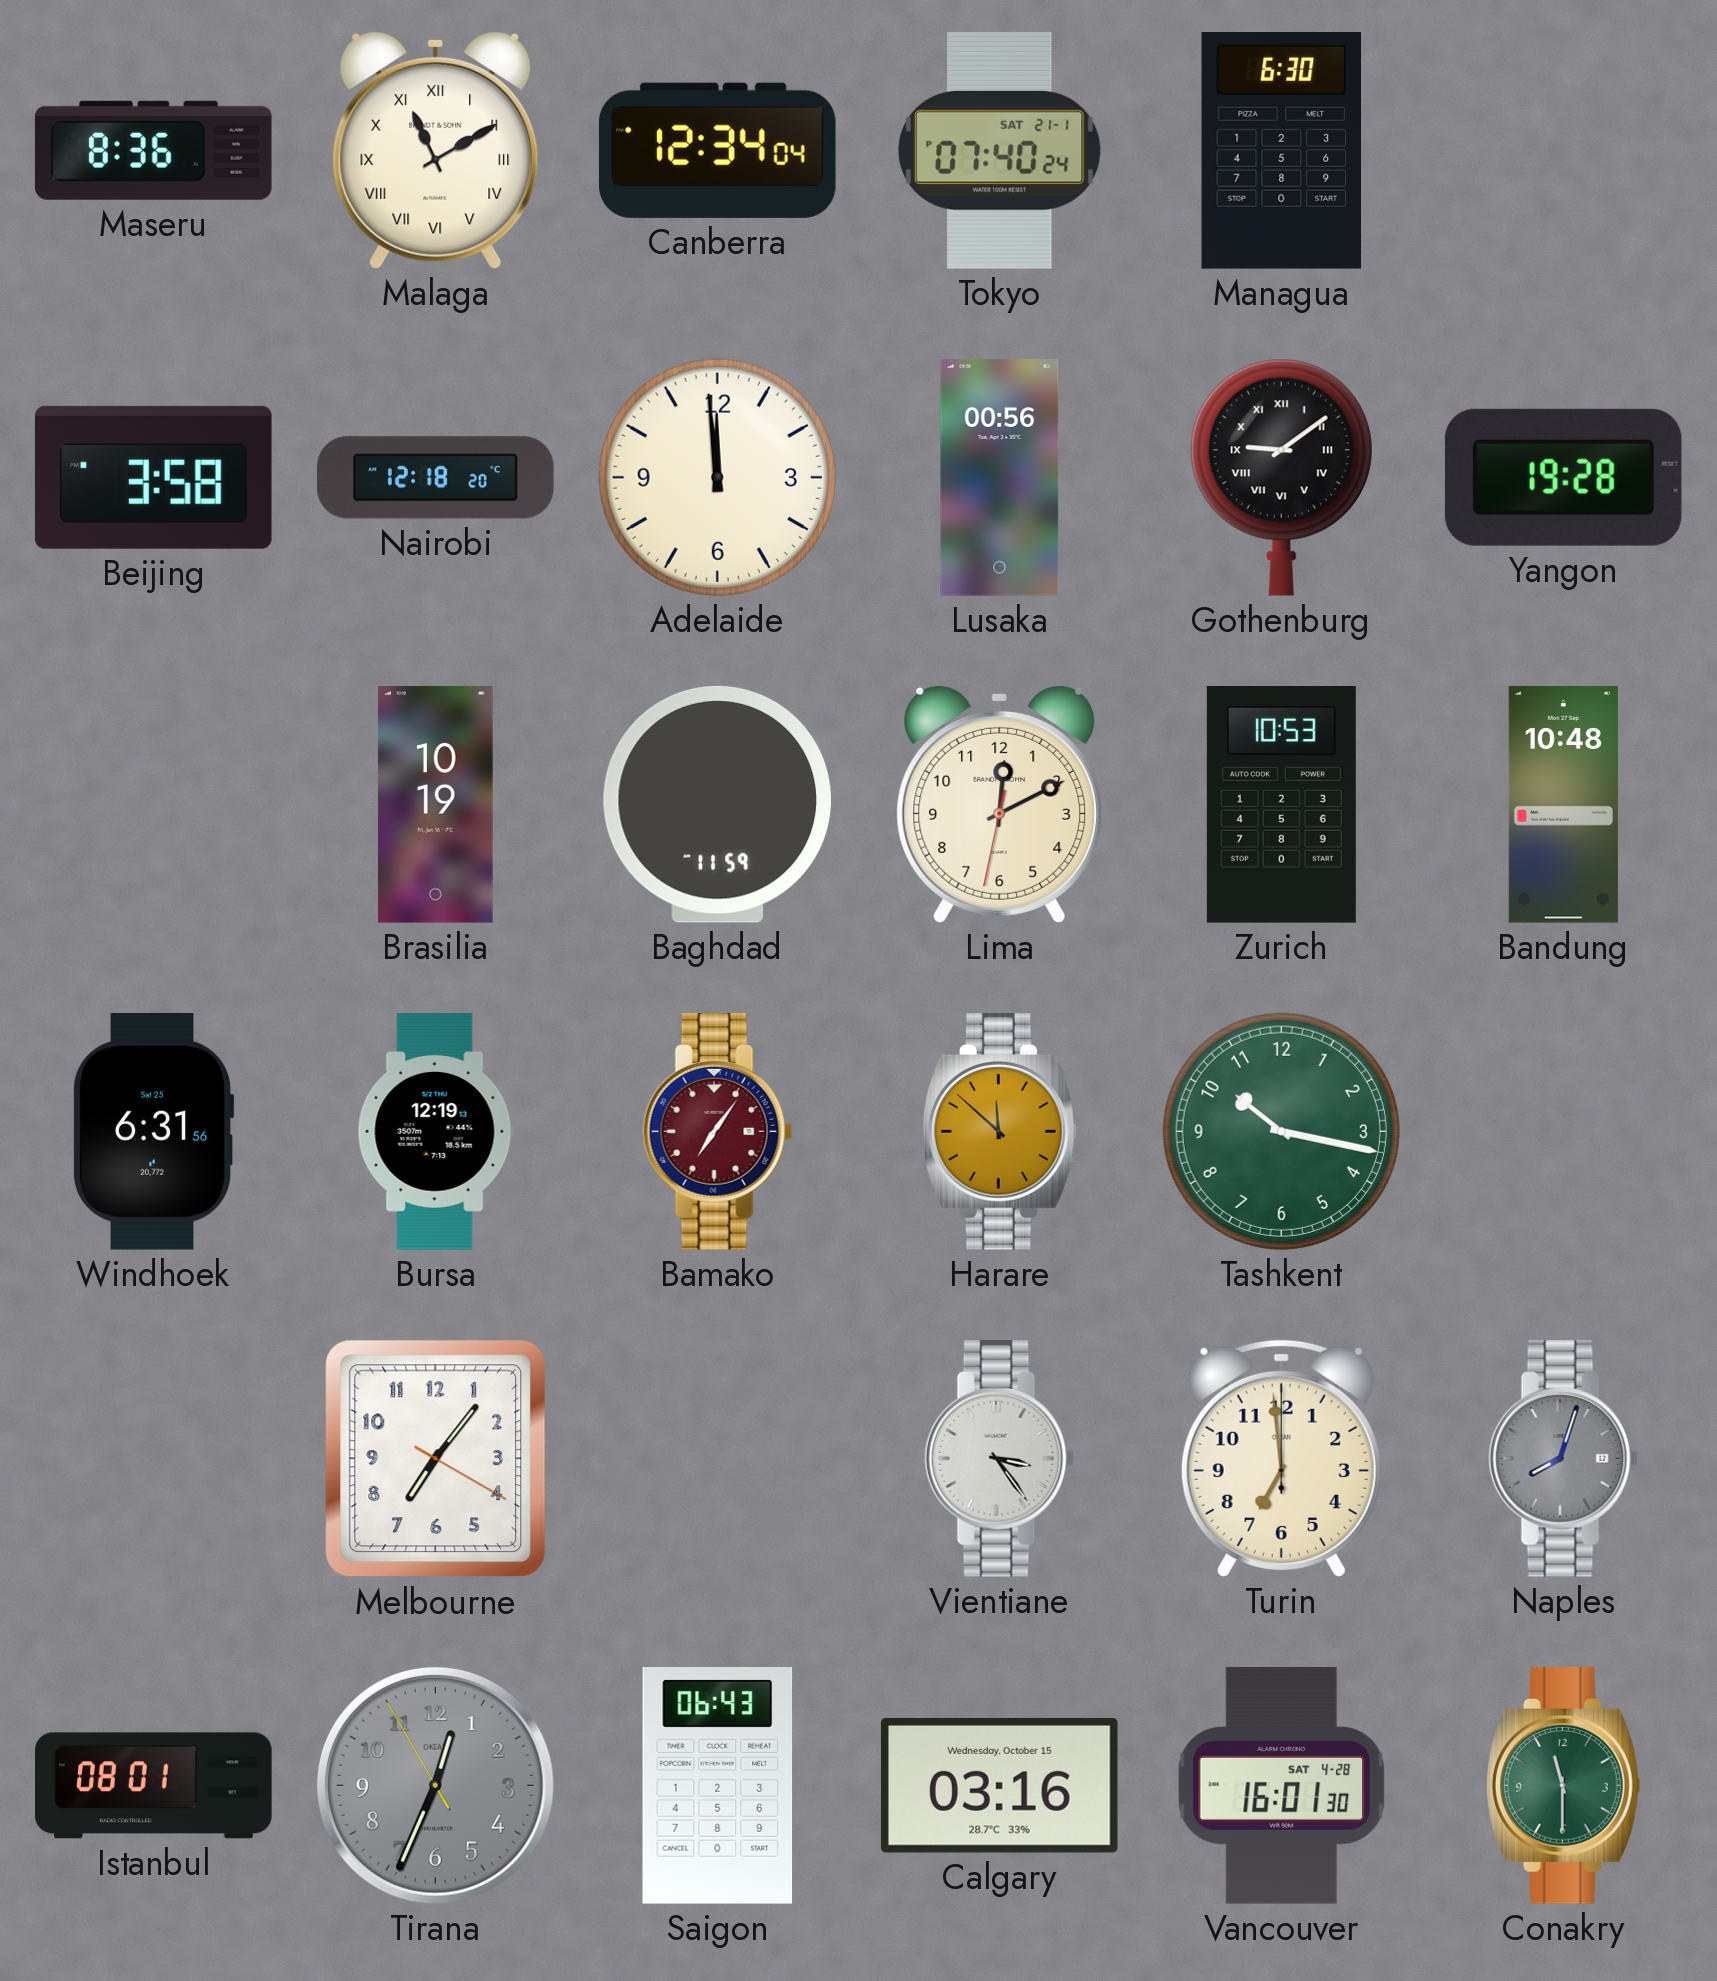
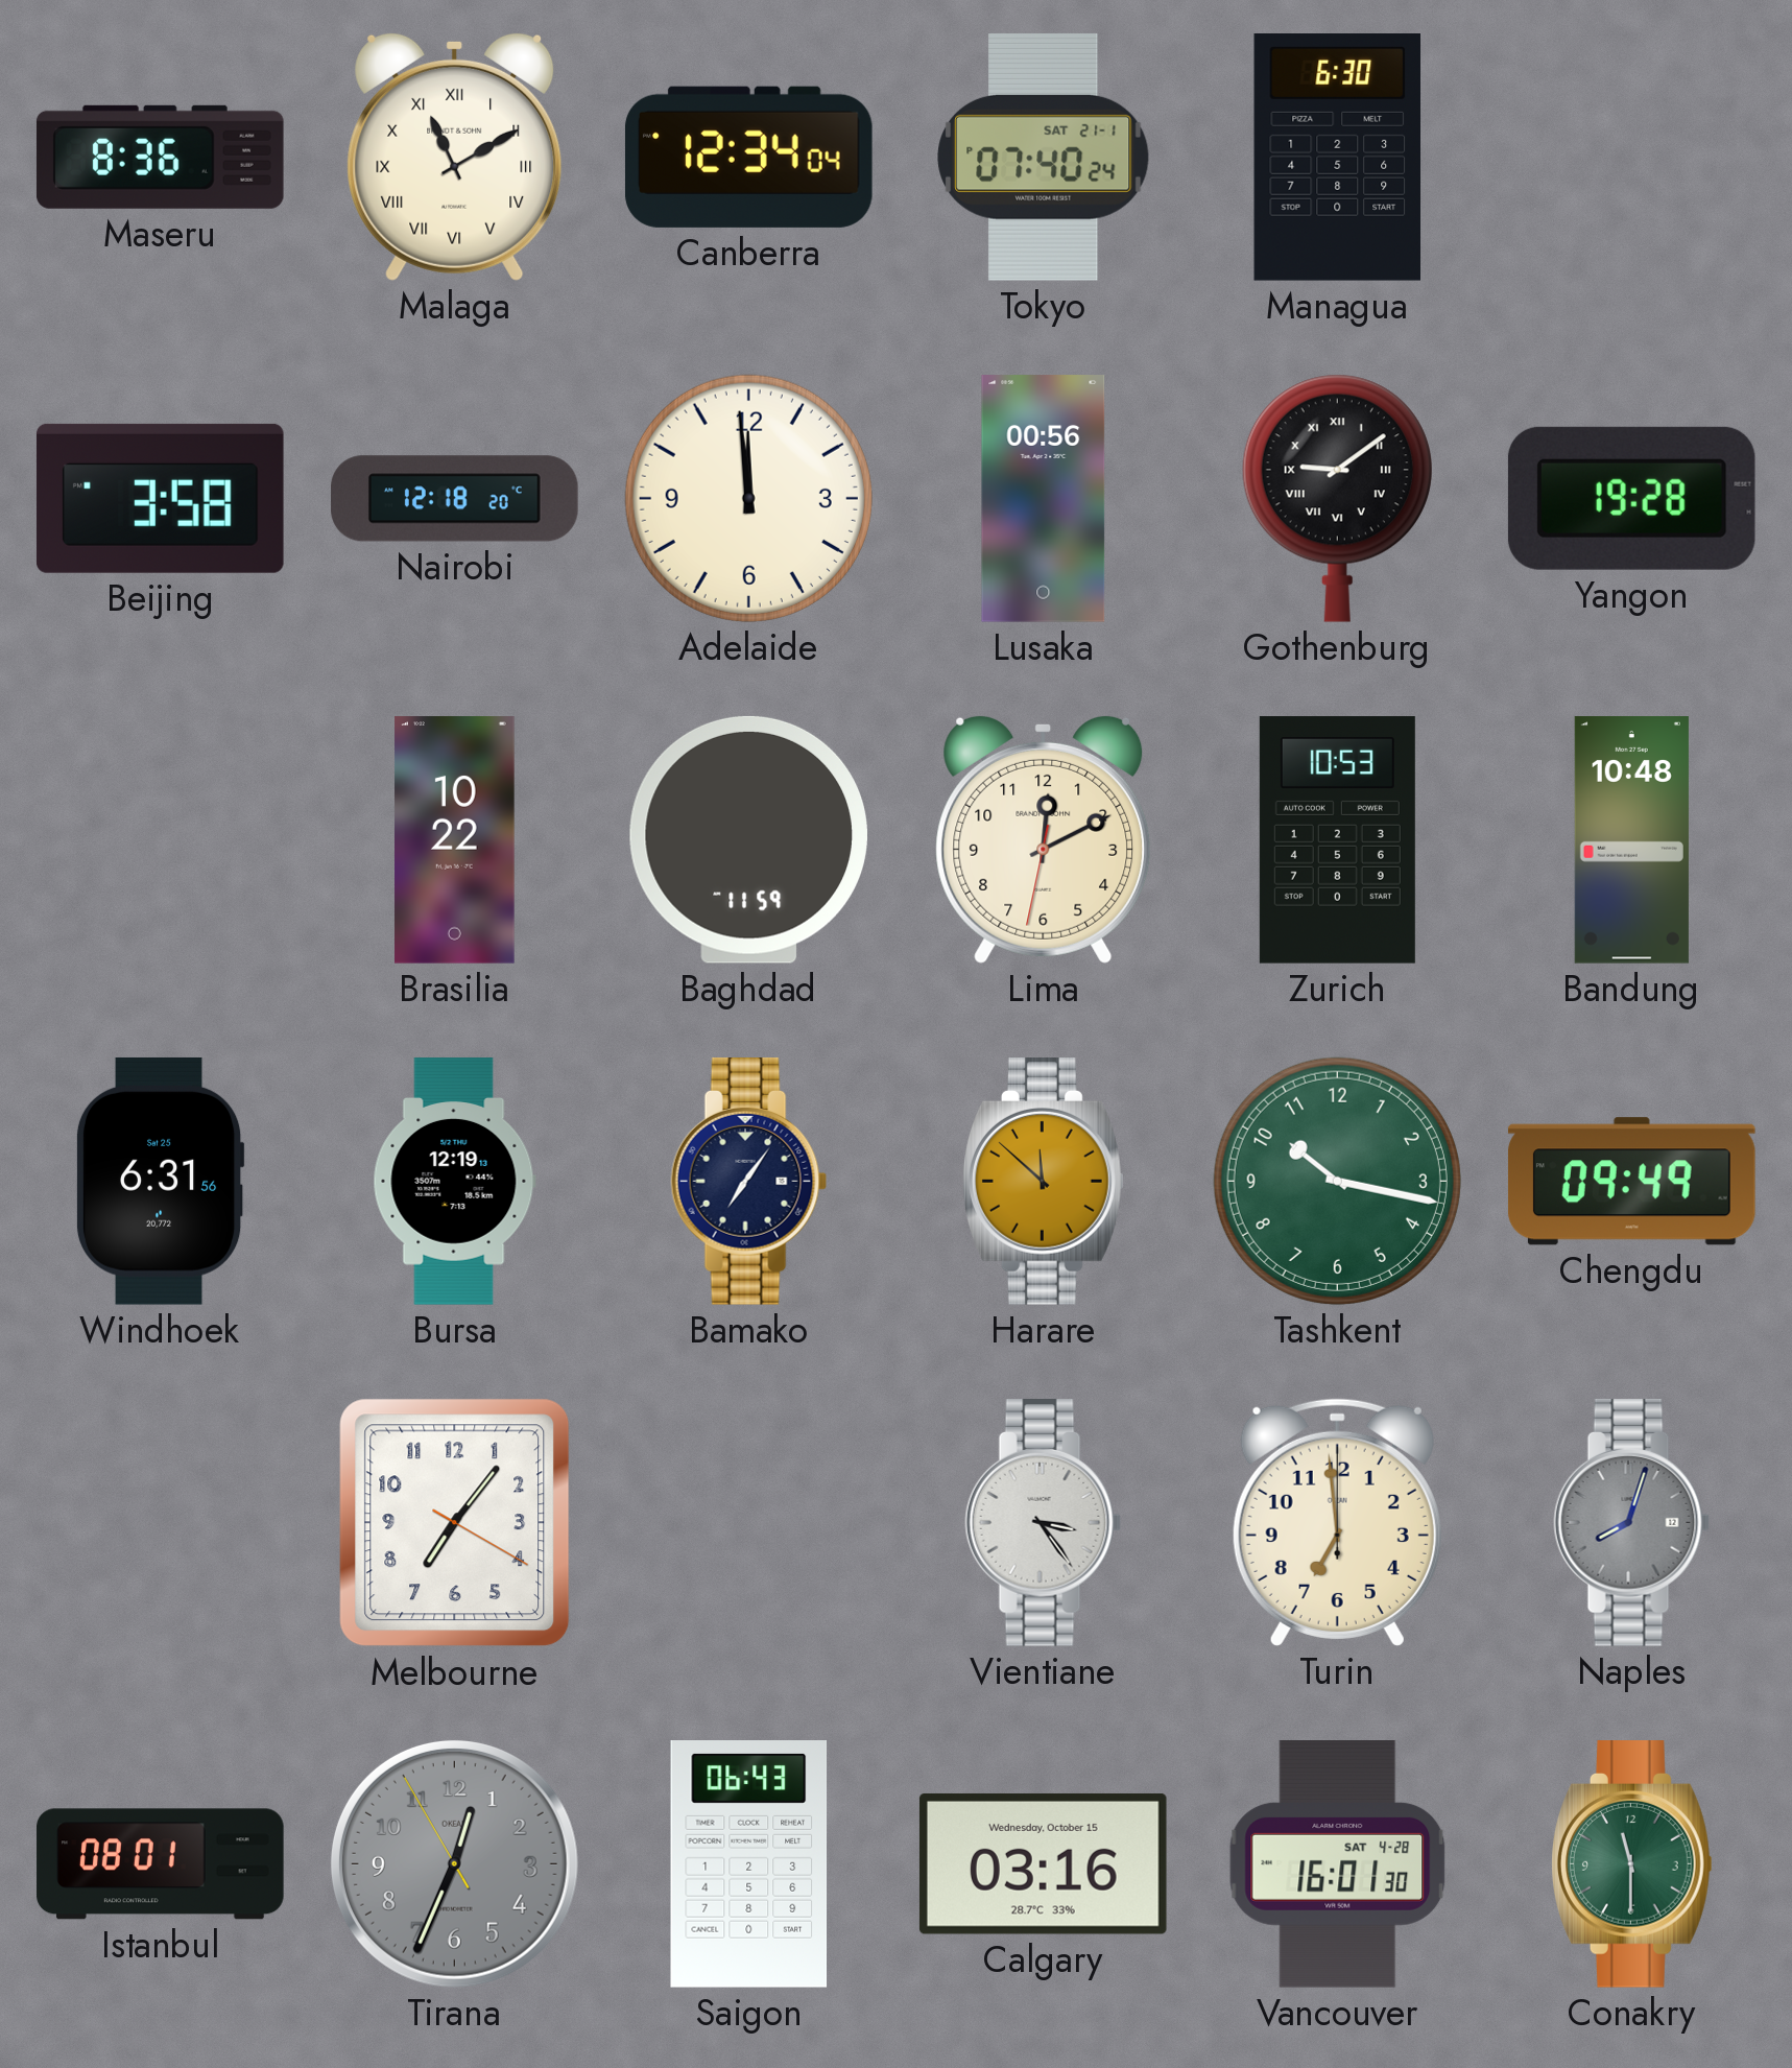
Brasilia: 10:19 -> 10:22 (455, 840)
Bamako dial: burgundy -> navy (749, 1182)
Chengdu: none -> 09:49 (1631, 1182)
